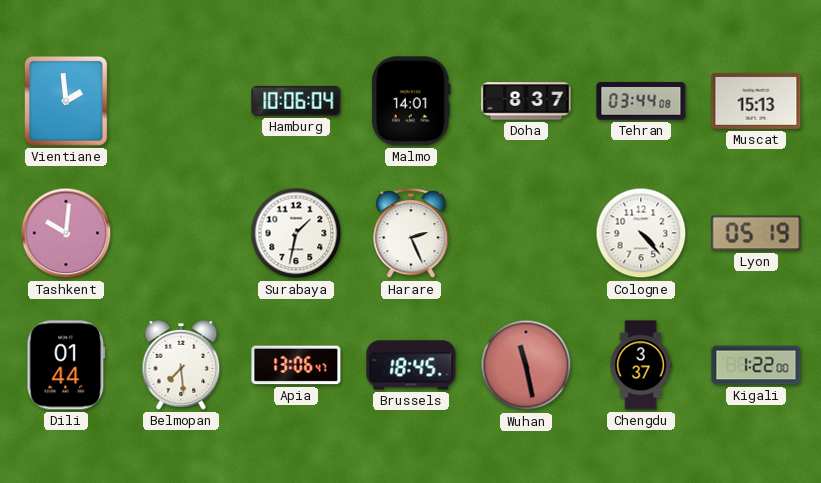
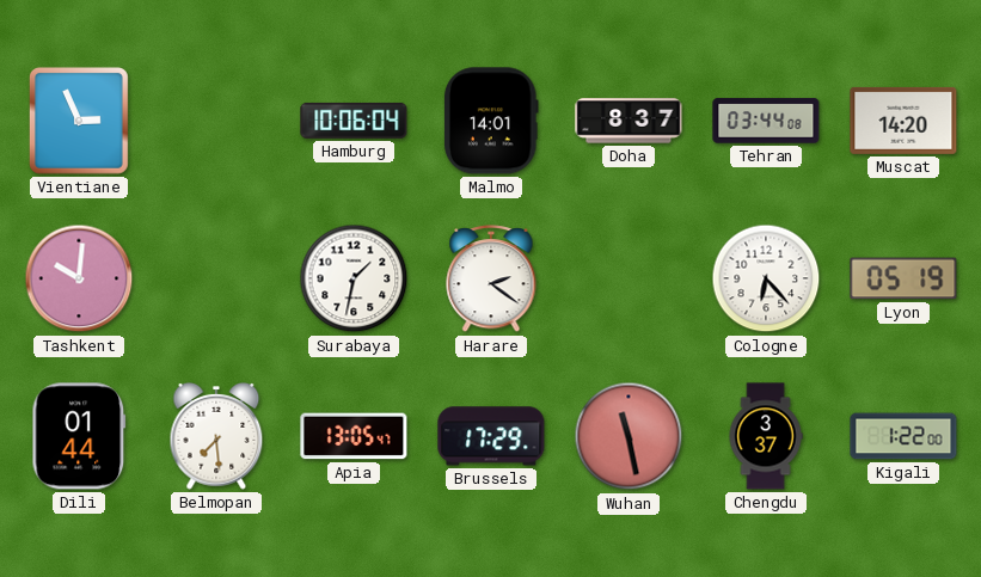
Vientiane: 1:59 -> 2:56 (80, 122)
Muscat: 15:13 -> 14:20 (903, 121)
Harare: 2:26 -> 2:21 (491, 280)
Cologne: 4:23 -> 6:23 (766, 278)
Apia: 13:06 -> 13:05 (354, 436)
Brussels: 18:45 -> 17:29 (491, 436)
